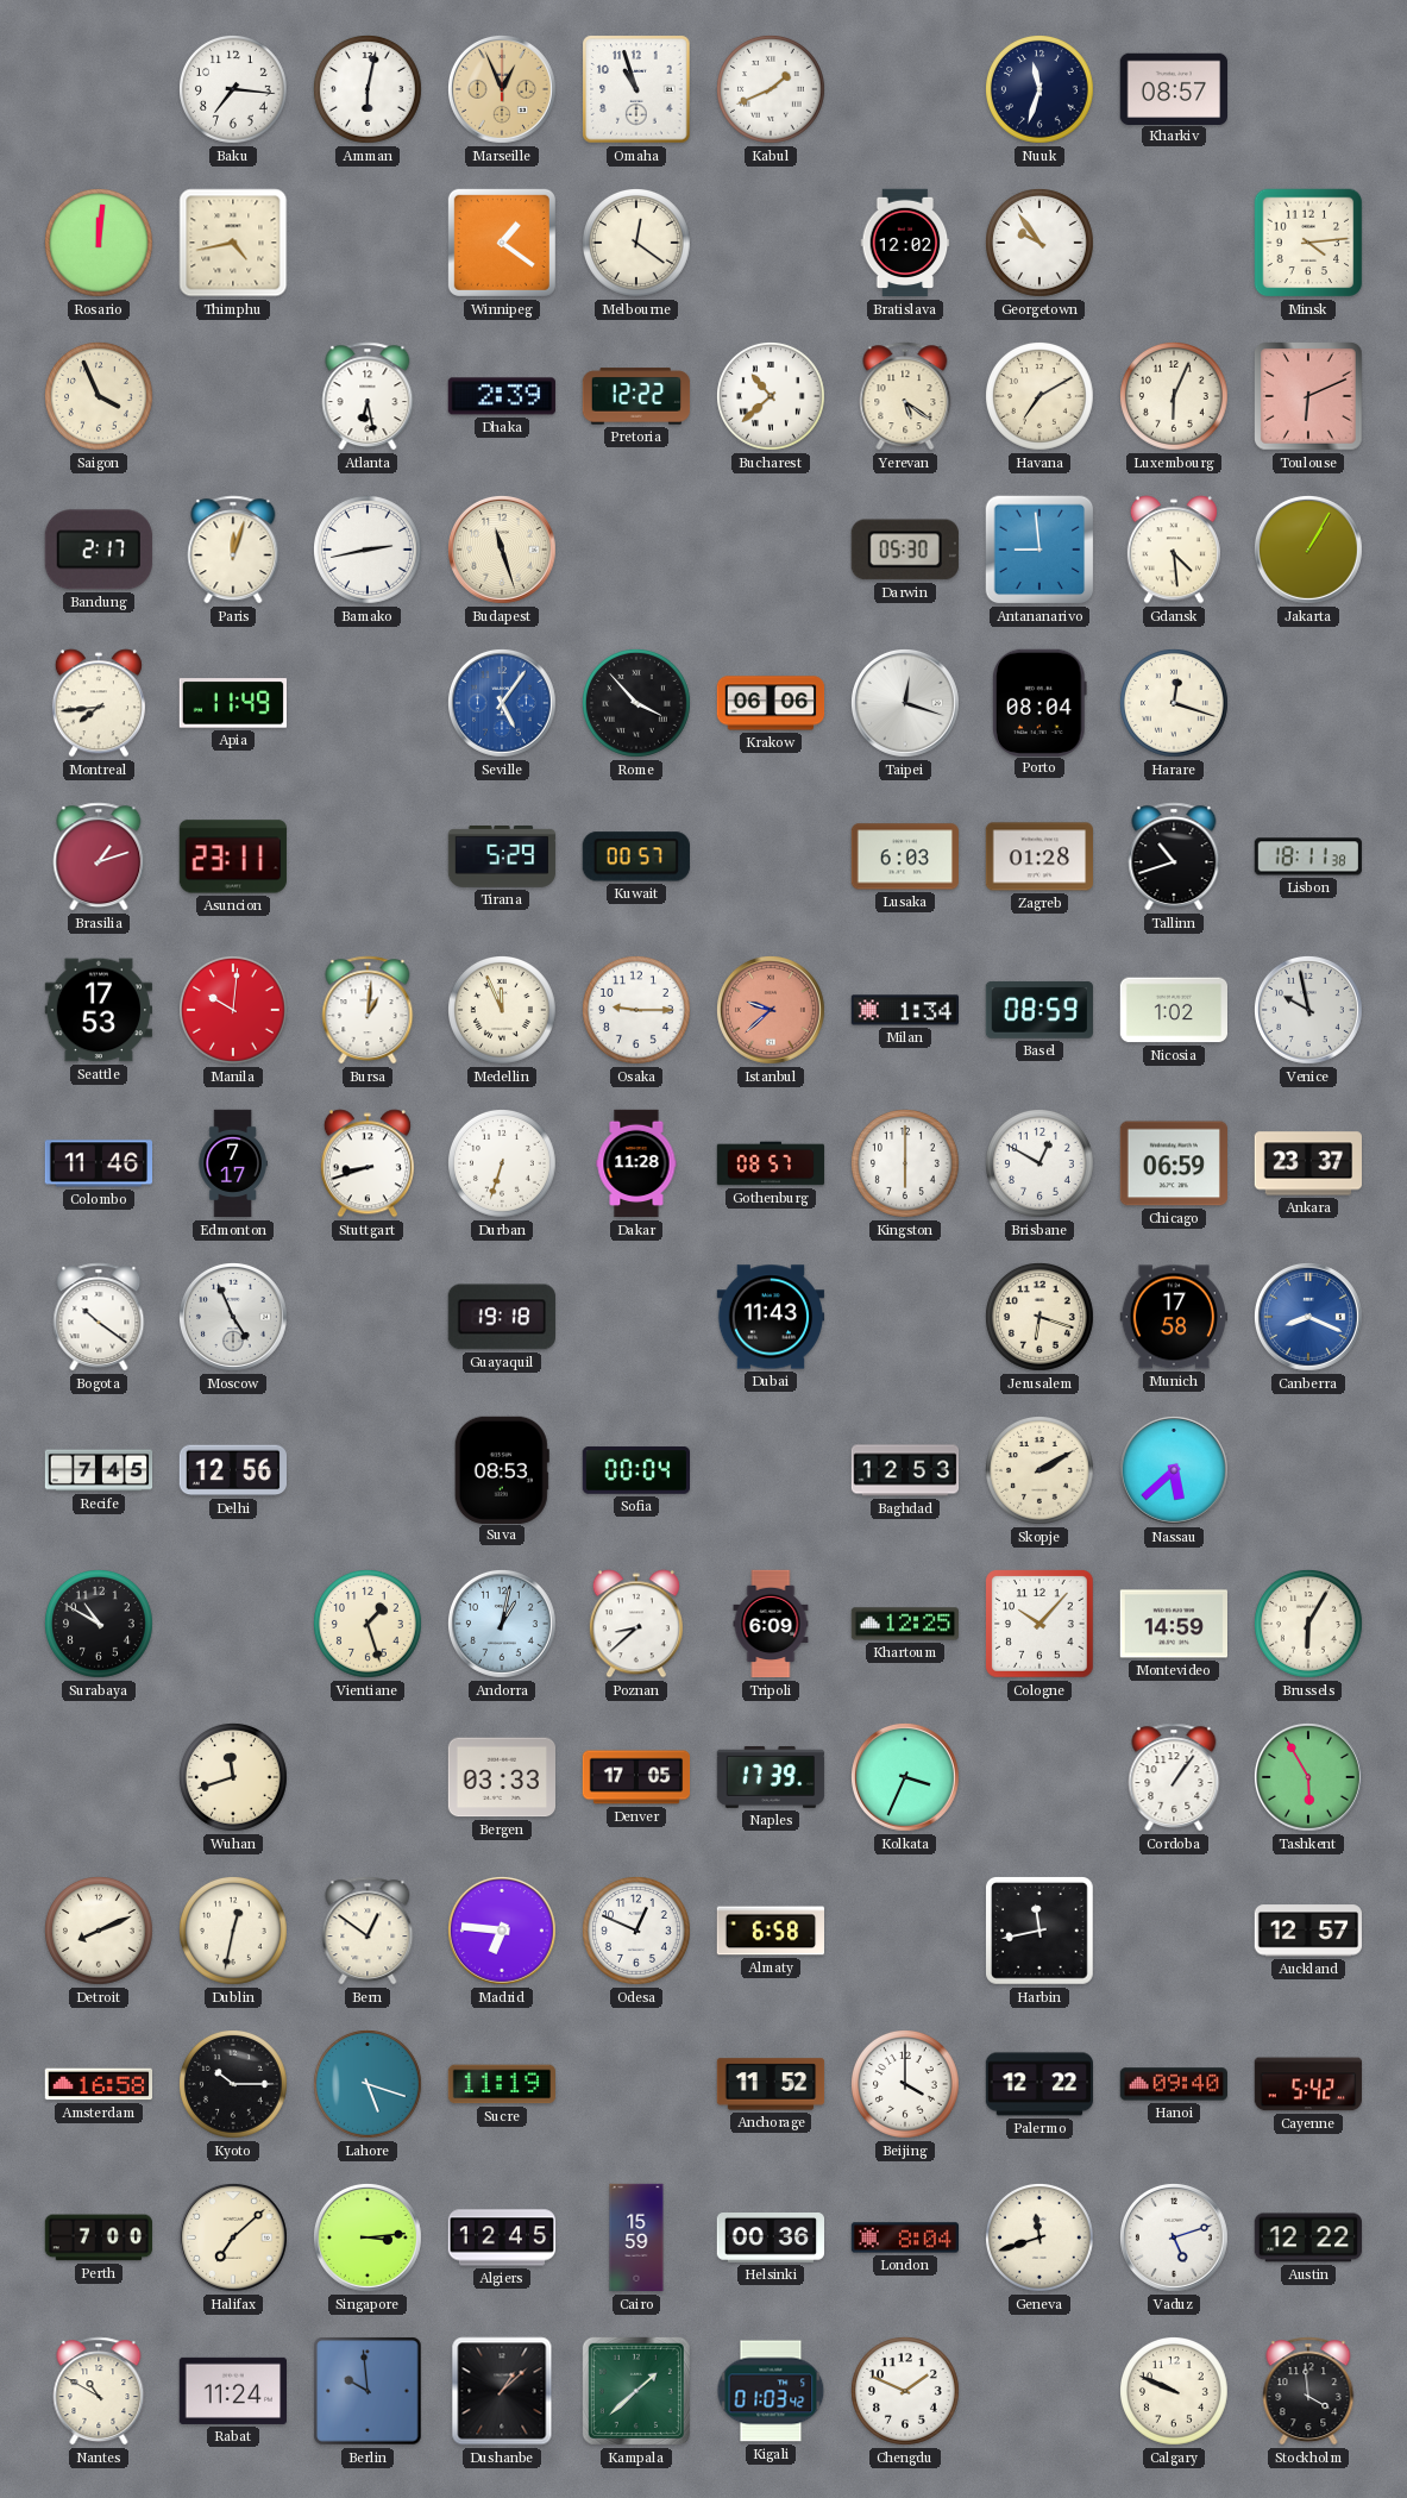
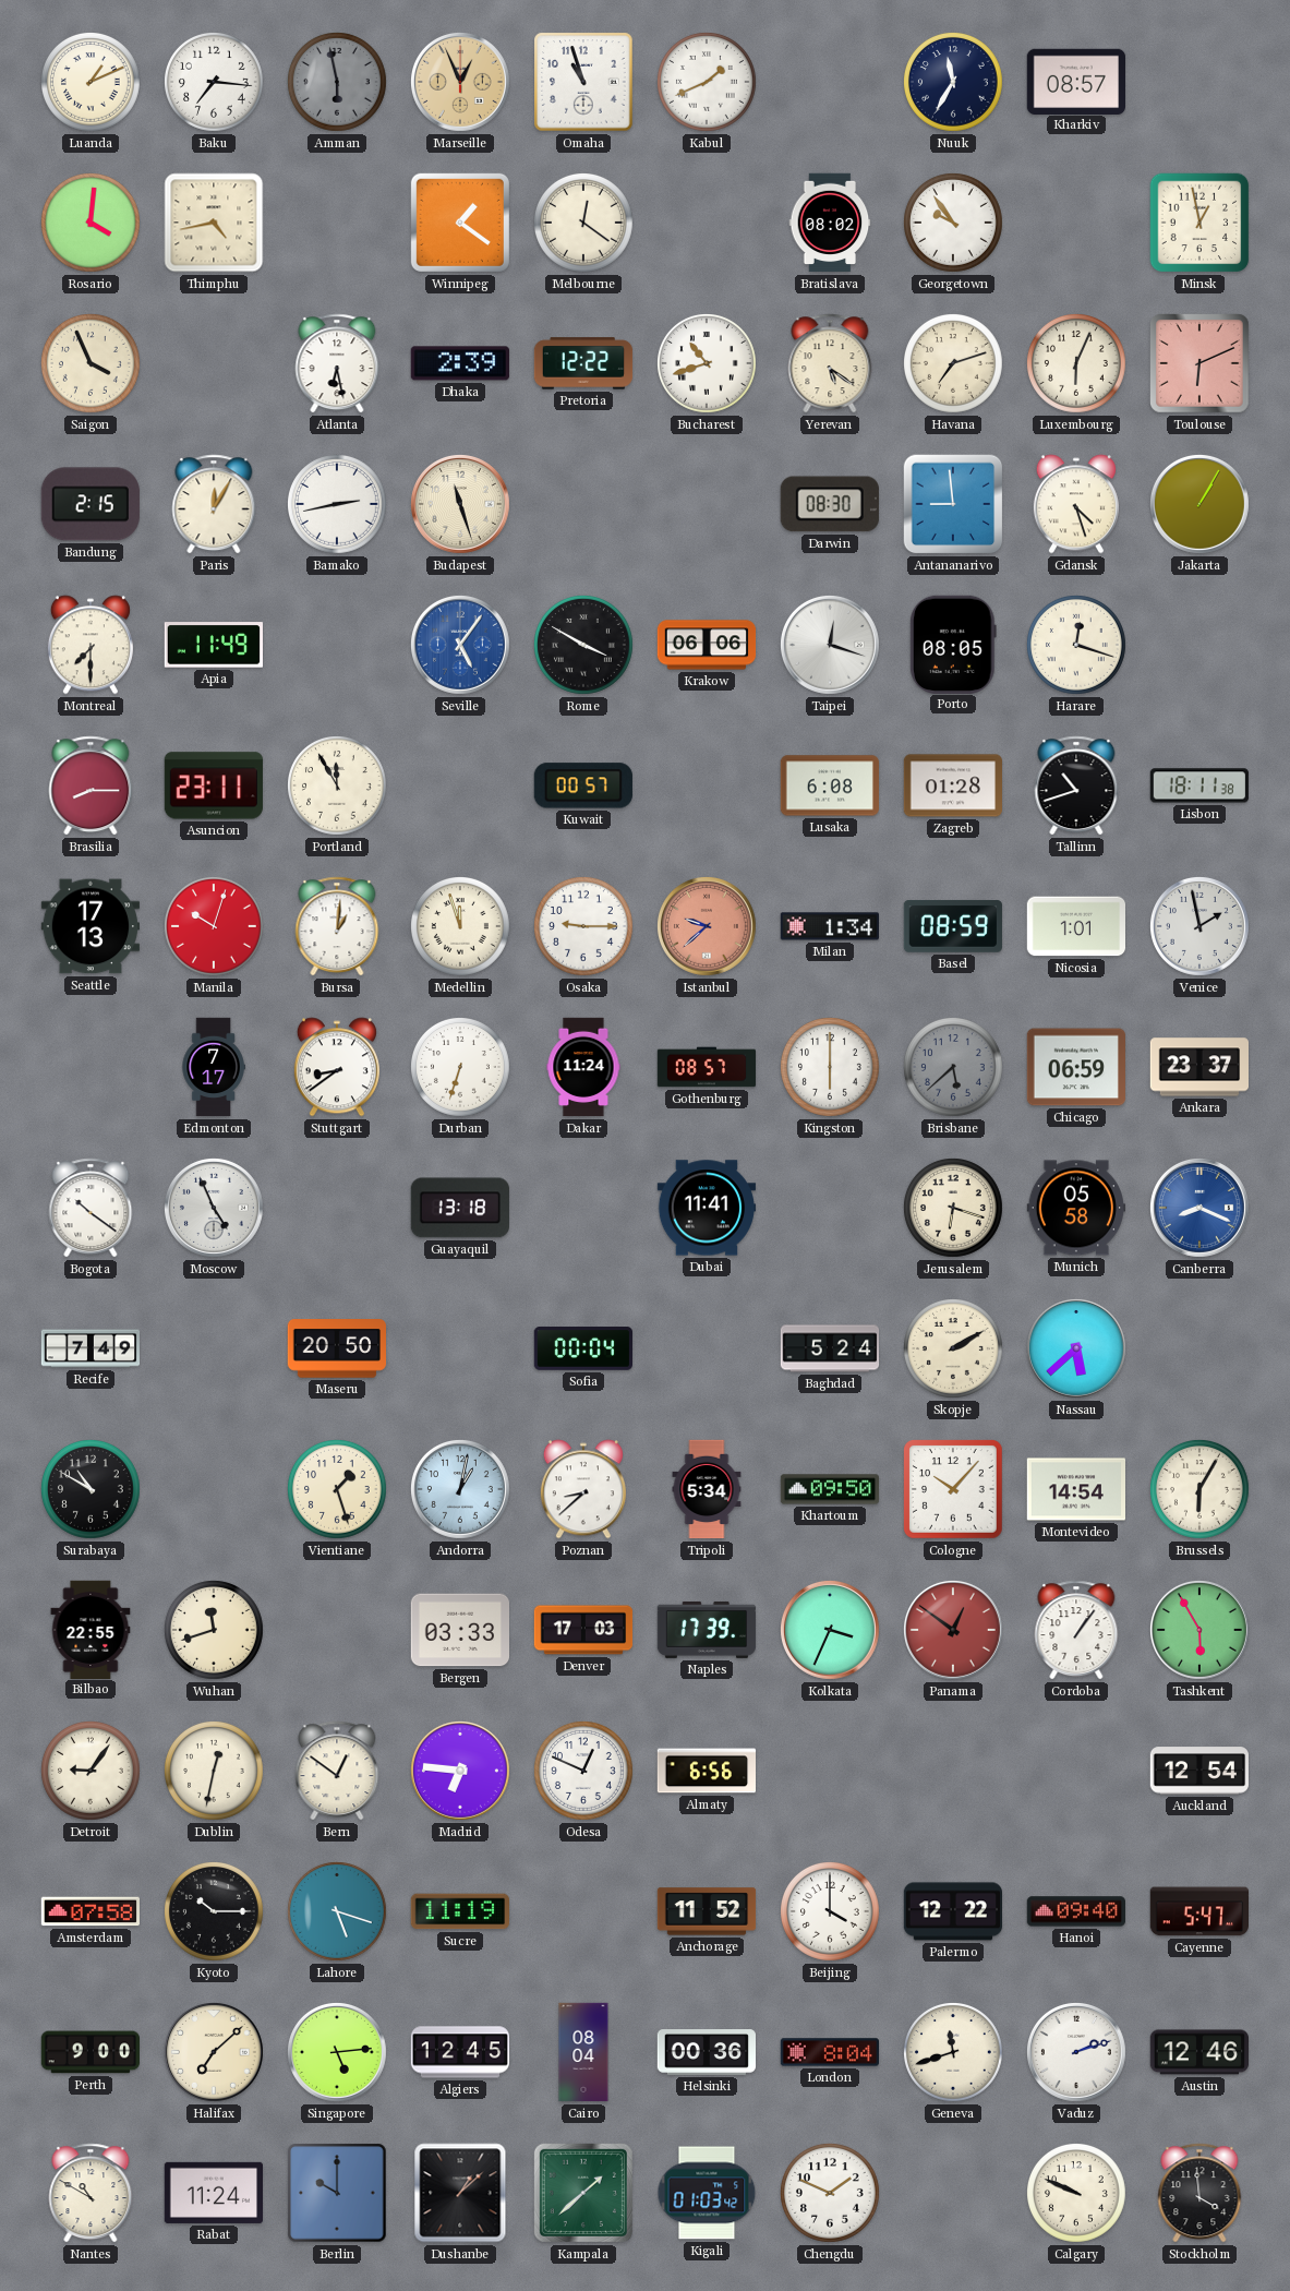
Luanda: none -> 1:11 (92, 83)
Amman: 6:02 -> 5:58 (338, 83)
Amman dial: white -> grey (338, 83)
Nuuk: 11:33 -> 11:35 (954, 83)
Rosario: 12:01 -> 4:01 (92, 224)
Bratislava: 12:02 -> 08:02 (830, 223)
Minsk: 4:14 -> 12:58 (1199, 223)
Bucharest: 10:38 -> 10:42 (708, 364)
Havana: 7:10 -> 7:12 (954, 364)
Bandung: 2:17 -> 2:15 (91, 504)
Paris: 12:03 -> 12:05 (214, 504)
Darwin: 05:30 -> 08:30 (830, 504)
Gdansk: 4:29 -> 4:27 (1076, 504)
Montreal: 7:44 -> 7:30 (91, 645)
Rome: 3:53 -> 3:50 (584, 646)
Porto: 08:04 -> 08:05 (953, 644)
Brasilia: 1:12 -> 8:15 (91, 785)
Portland: none -> 11:55 (338, 787)
Tirana: 5:29 -> none (502, 858)
Lusaka: 6:03 -> 6:08 (829, 785)
Seattle: 17:53 -> 17:13 (89, 926)
Manila: 10:01 -> 10:03 (215, 927)
Medellin: 11:56 -> 11:57 (461, 927)
Nicosia: 1:02 -> 1:01 (1075, 926)
Venice: 9:58 -> 1:58 (1199, 926)
Colombo: 11:46 -> none (98, 1163)
Stuttgart: 8:42 -> 8:39 (337, 1067)
Dakar: 11:28 -> 11:24 (583, 1067)
Brisbane: 12:50 -> 5:38 (954, 1068)
Brisbane dial: white -> grey (954, 1068)
Guayaquil: 19:18 -> 13:18 (460, 1208)
Dubai: 11:43 -> 11:41 (707, 1208)
Munich: 17:58 -> 05:58 (1075, 1208)
Recife: 7:45 -> 7:49 (91, 1348)
Delhi: 12:56 -> none (232, 1470)
Maseru: none -> 20:50 (336, 1348)
Suva: 08:53 -> none (502, 1469)
Baghdad: 12:53 -> 5:24 (830, 1348)
Tripoli: 6:09 -> 5:34 (707, 1489)
Khartoum: 12:25 -> 09:50 (830, 1489)
Montevideo: 14:59 -> 14:54 (1075, 1489)
Bilbao: none -> 22:55 (91, 1629)
Denver: 17:05 -> 17:03 (583, 1630)
Panama: none -> 12:51 (953, 1630)
Detroit: 8:11 -> 9:06 (92, 1772)
Almaty: 6:58 -> 6:56 (707, 1771)
Harbin: 11:43 -> none (1041, 1932)
Auckland: 12:57 -> 12:54 (1198, 1771)
Amsterdam: 16:58 -> 07:58 (89, 1911)
Cayenne: 5:42 -> 5:47 (1198, 1911)
Perth: 7:00 -> 9:00 (89, 2052)
Singapore: 3:14 -> 5:14 (337, 2052)
Cairo: 15:59 -> 08:04 (583, 2052)
Vaduz: 5:12 -> 2:12 (1076, 2052)
Austin: 12:22 -> 12:46 (1198, 2052)
Berlin: 9:59 -> 10:00 (337, 2193)
